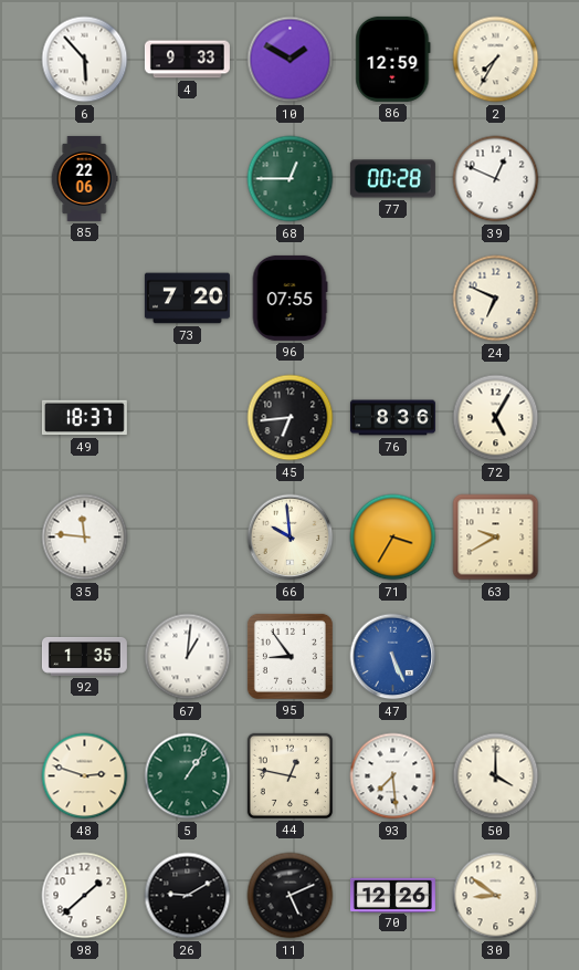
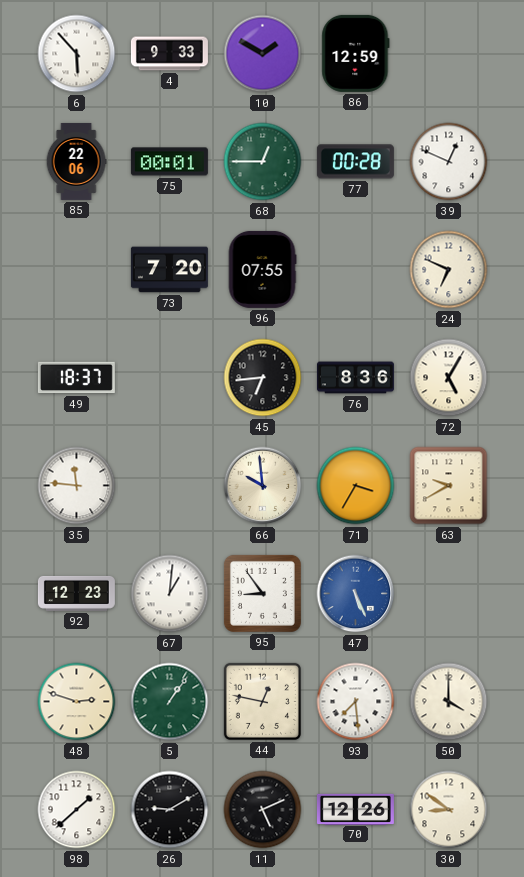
2: 7:35 -> none (496, 60)
75: none -> 00:01 (169, 162)
92: 1:35 -> 12:23 (76, 593)
